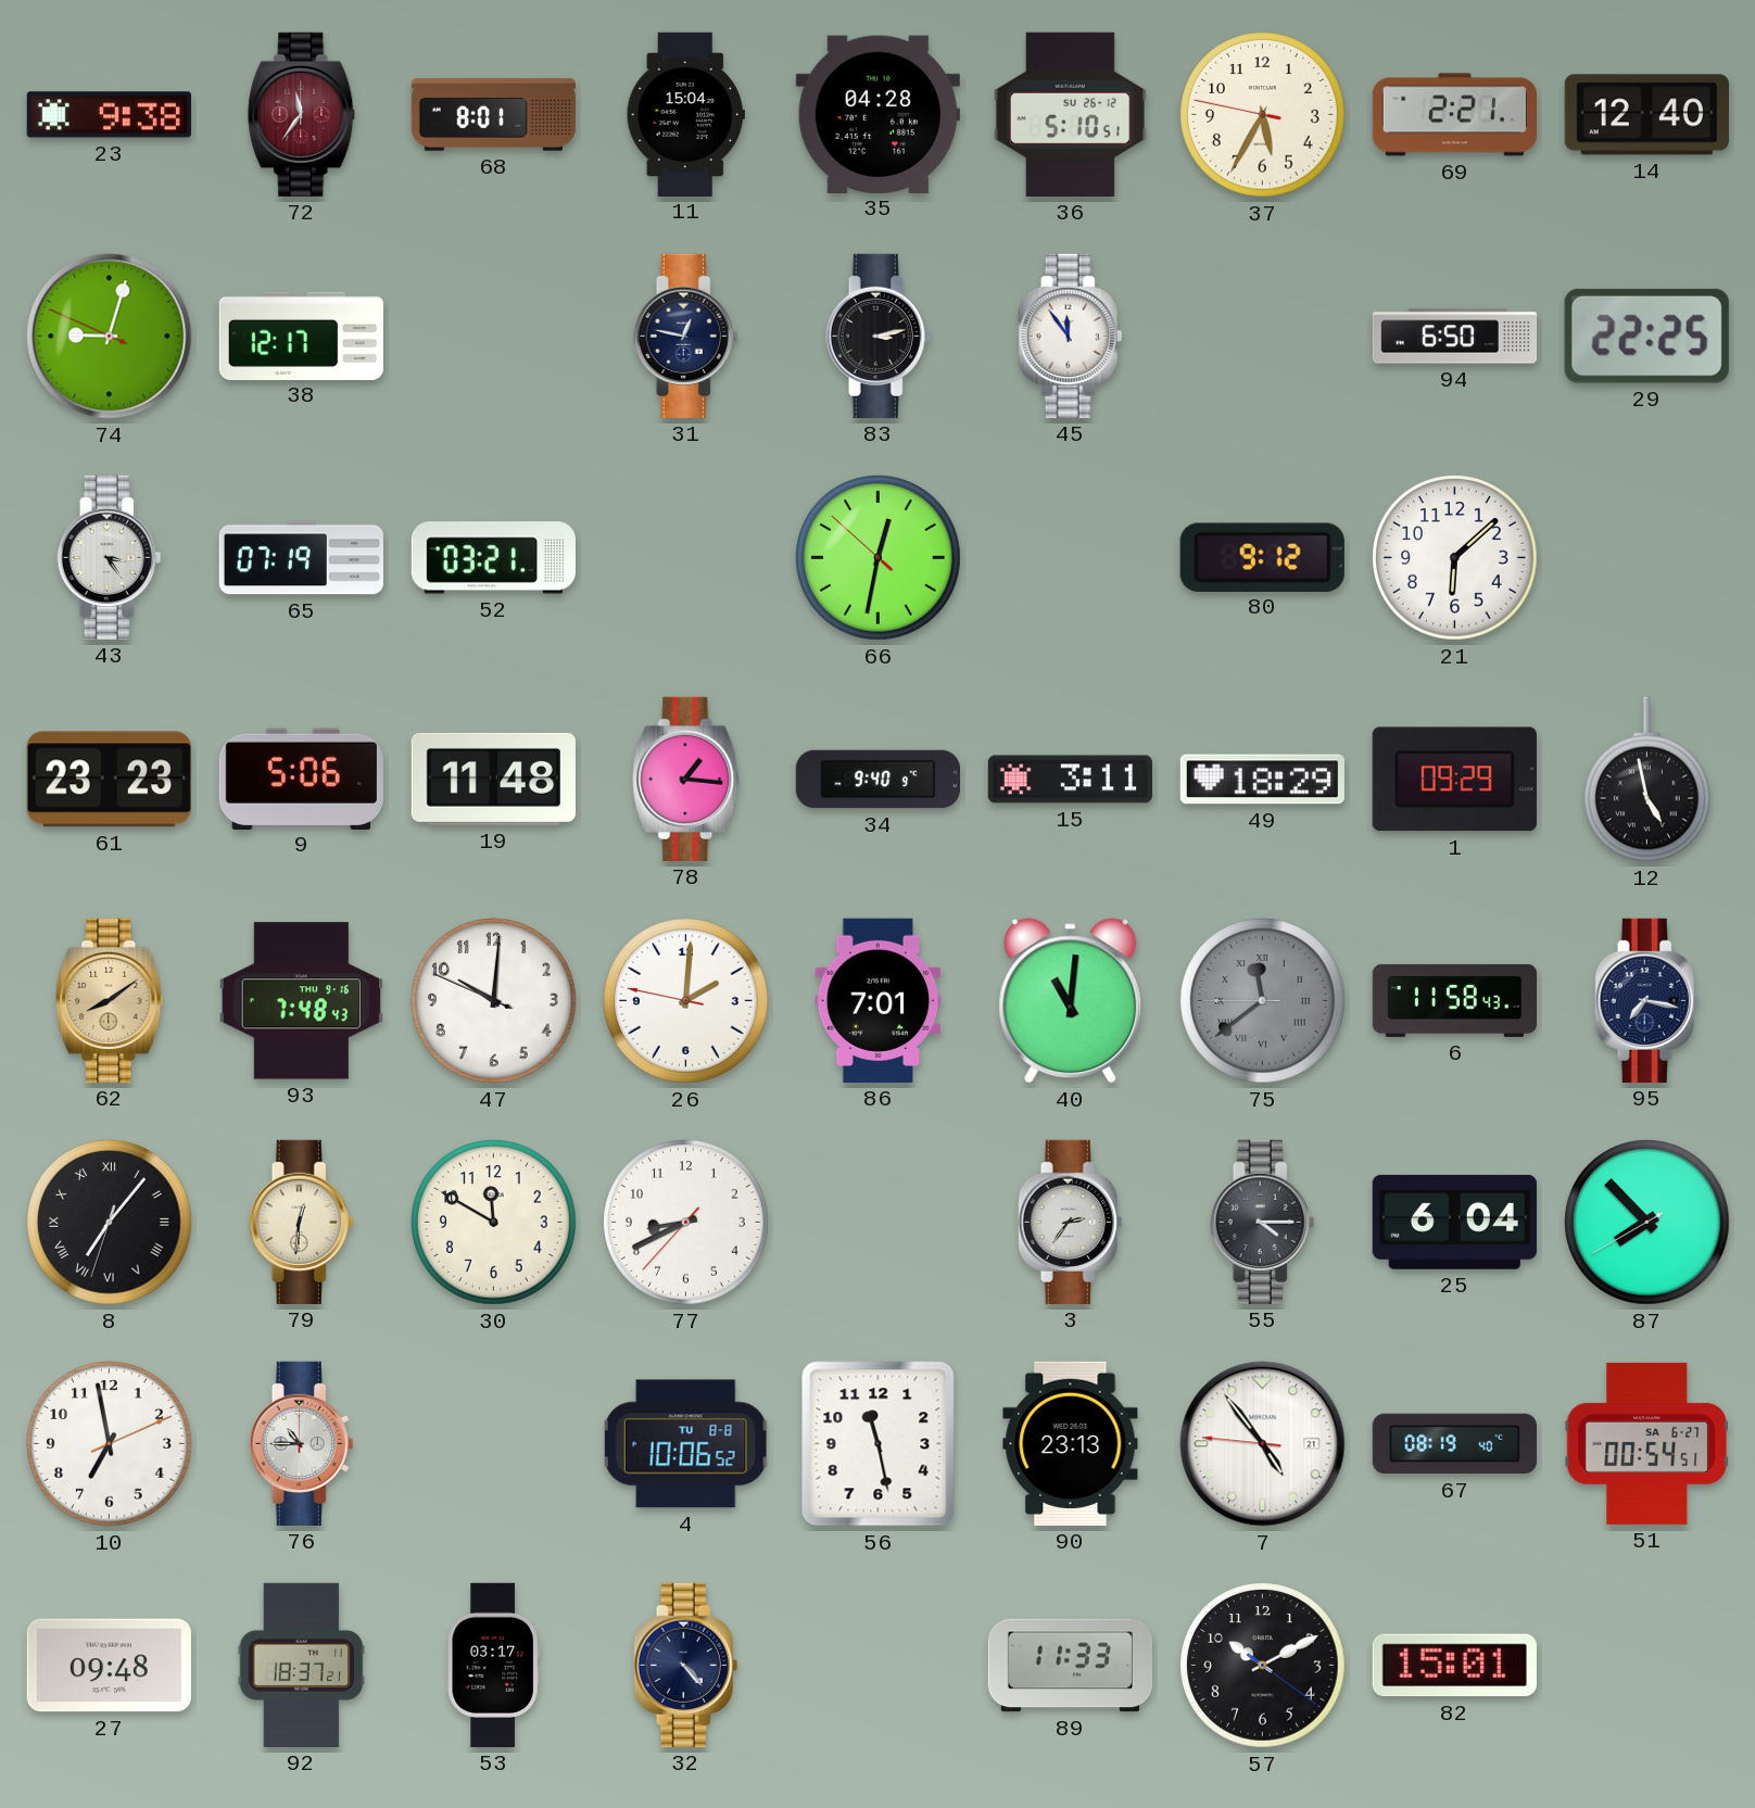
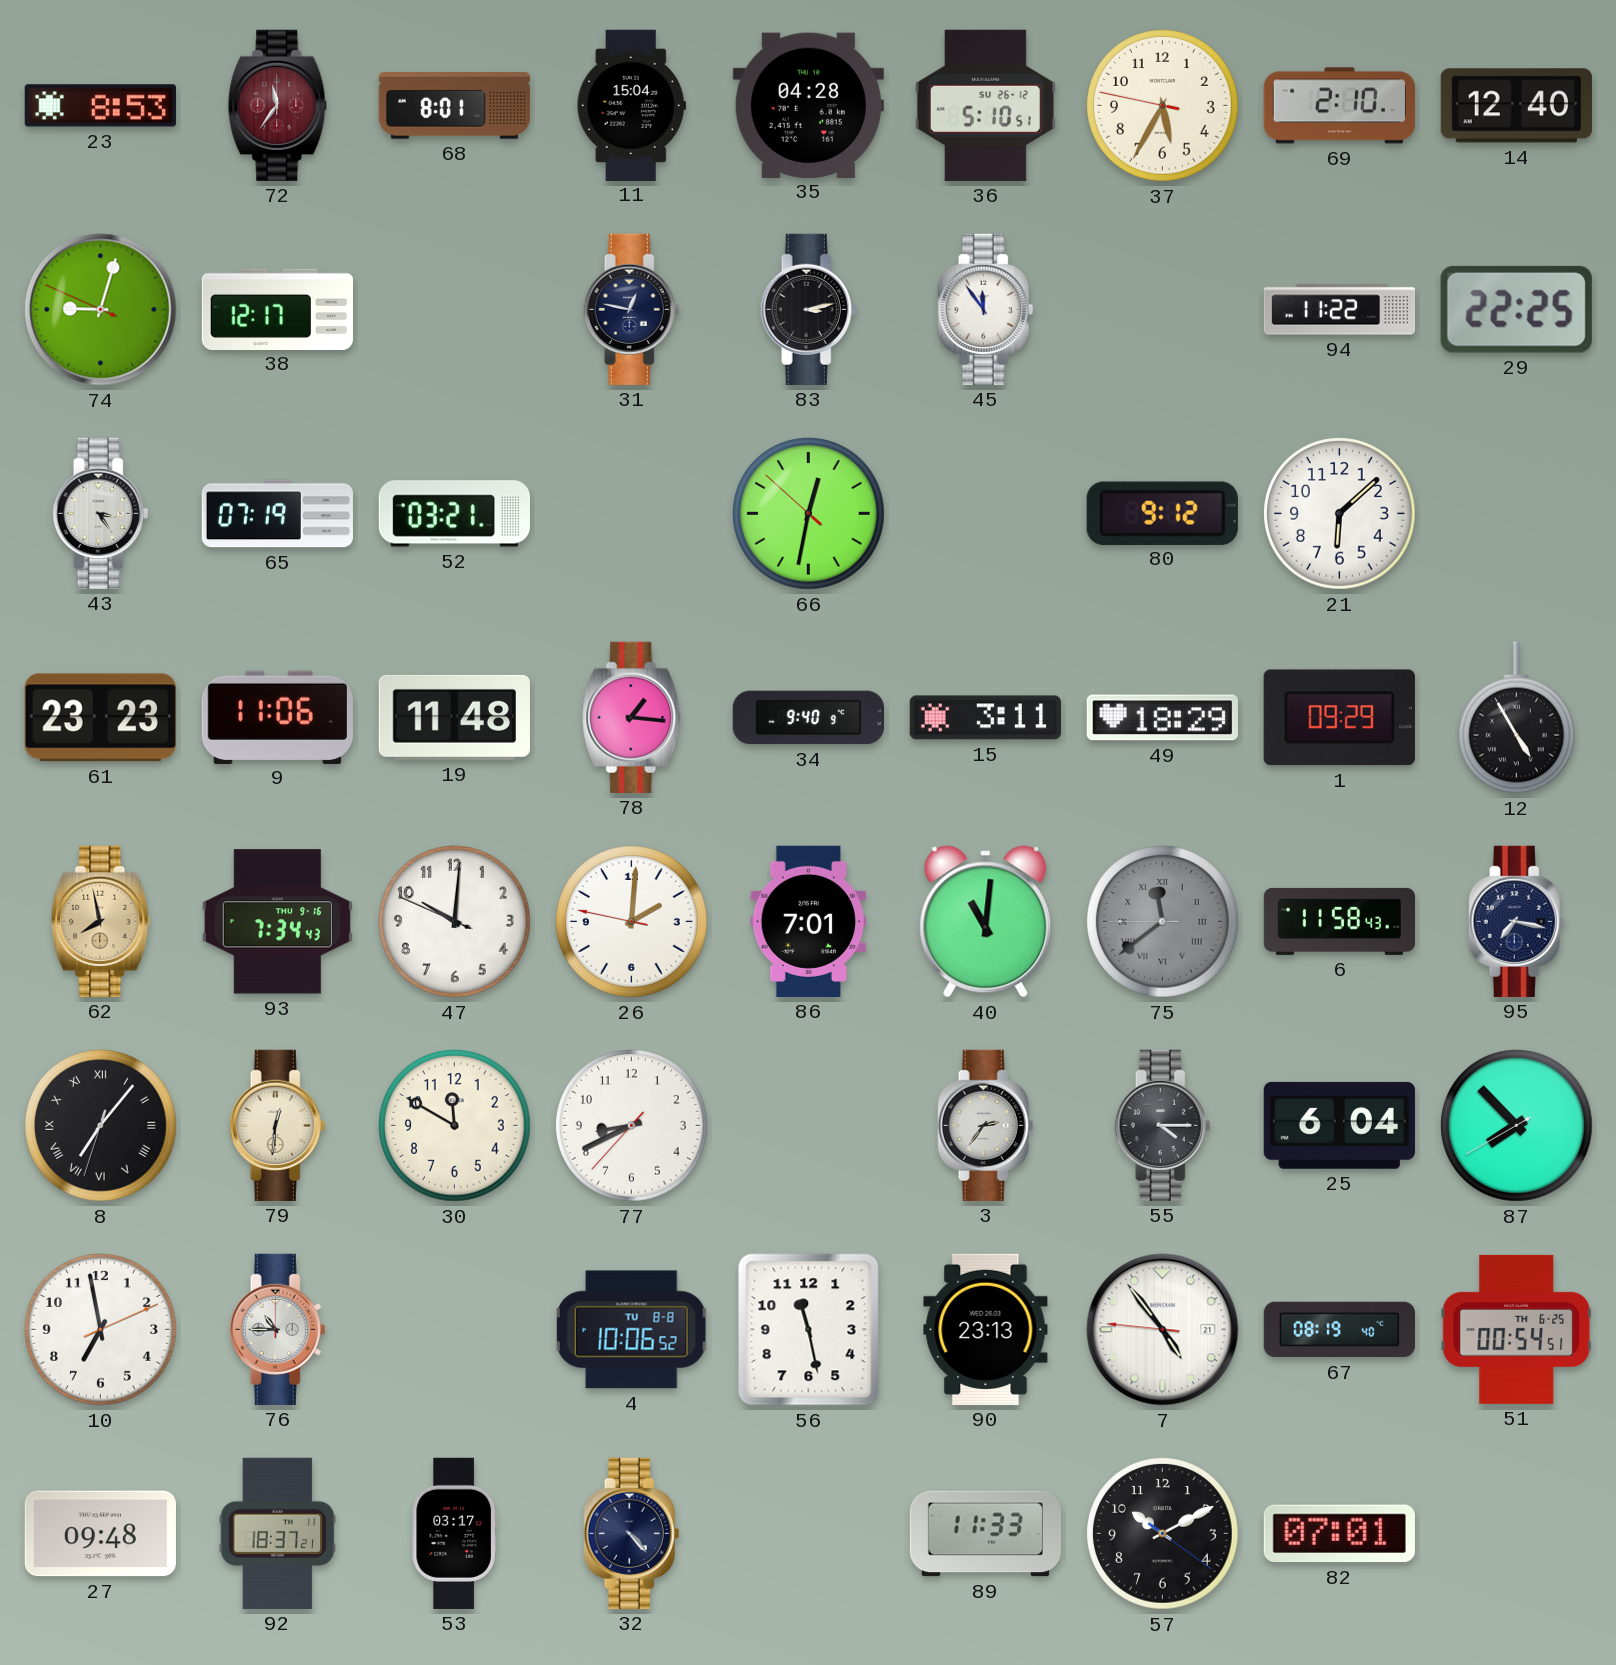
23: 9:38 -> 8:53 (100, 106)
69: 2:21 -> 2:10 (1339, 106)
94: 6:50 -> 11:22 (1340, 310)
9: 5:06 -> 11:06 (277, 717)
12: 4:58 -> 4:55 (1516, 718)
62: 8:09 -> 7:58 (101, 921)
93: 7:48 -> 7:34 (277, 922)
51 date: SA 6-27 -> TH 6-25 (1516, 1329)
82: 15:01 -> 07:01 (1339, 1534)
